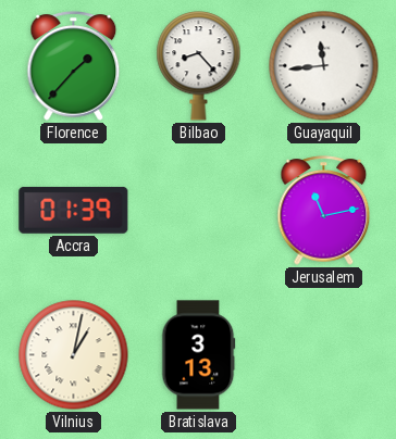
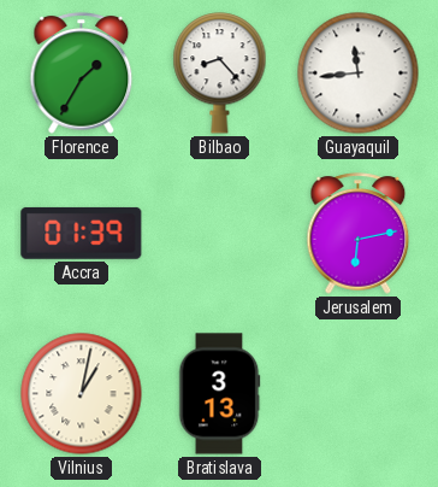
Florence: 1:37 -> 1:35 (82, 74)
Jerusalem: 11:13 -> 6:13 (359, 234)
